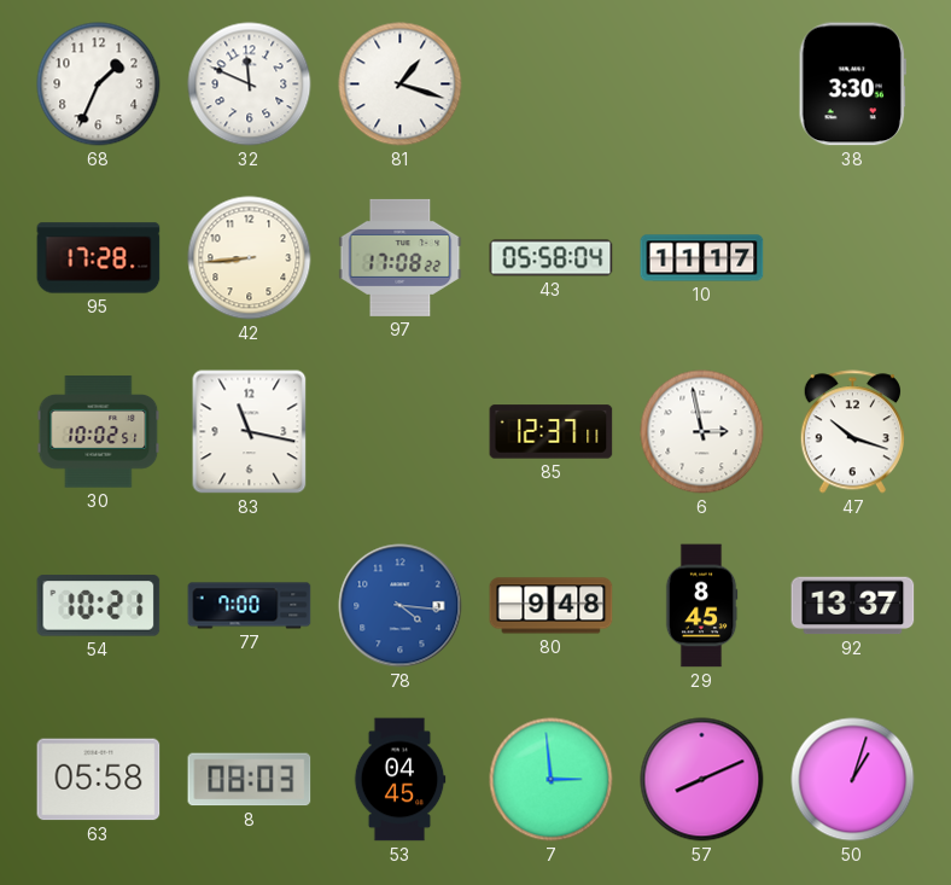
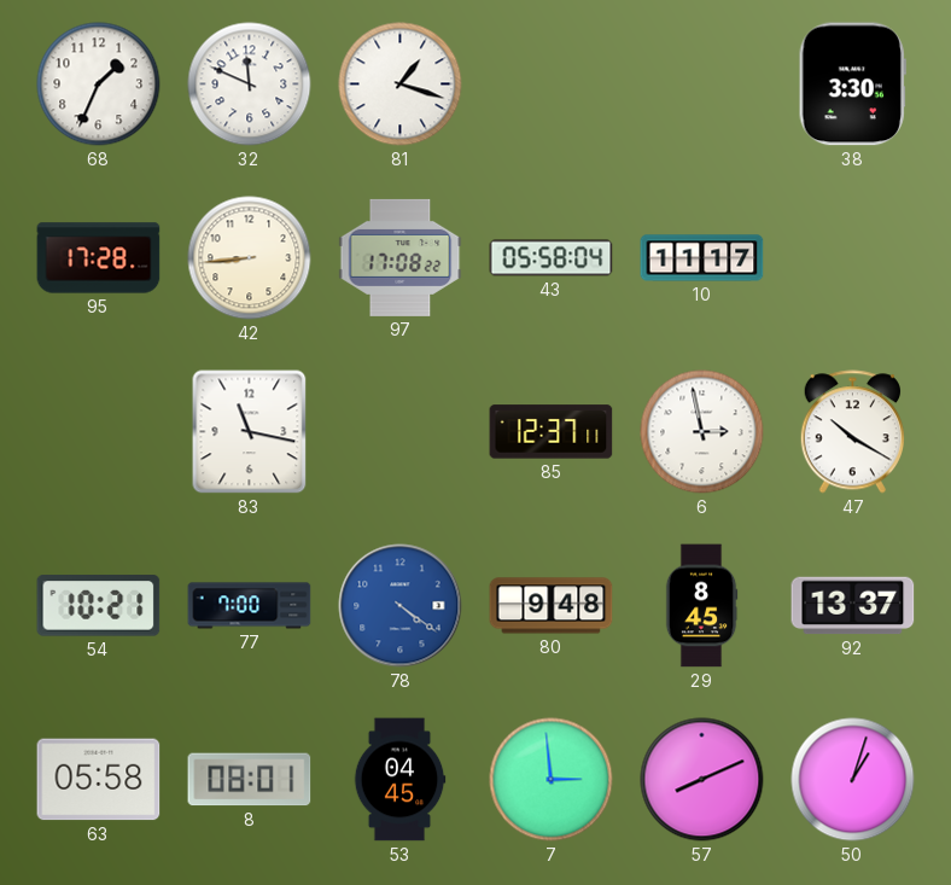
30: 10:02 -> none (99, 432)
47: 10:18 -> 10:20 (852, 432)
78: 4:16 -> 4:21 (401, 606)
8: 08:03 -> 08:01 (250, 780)
